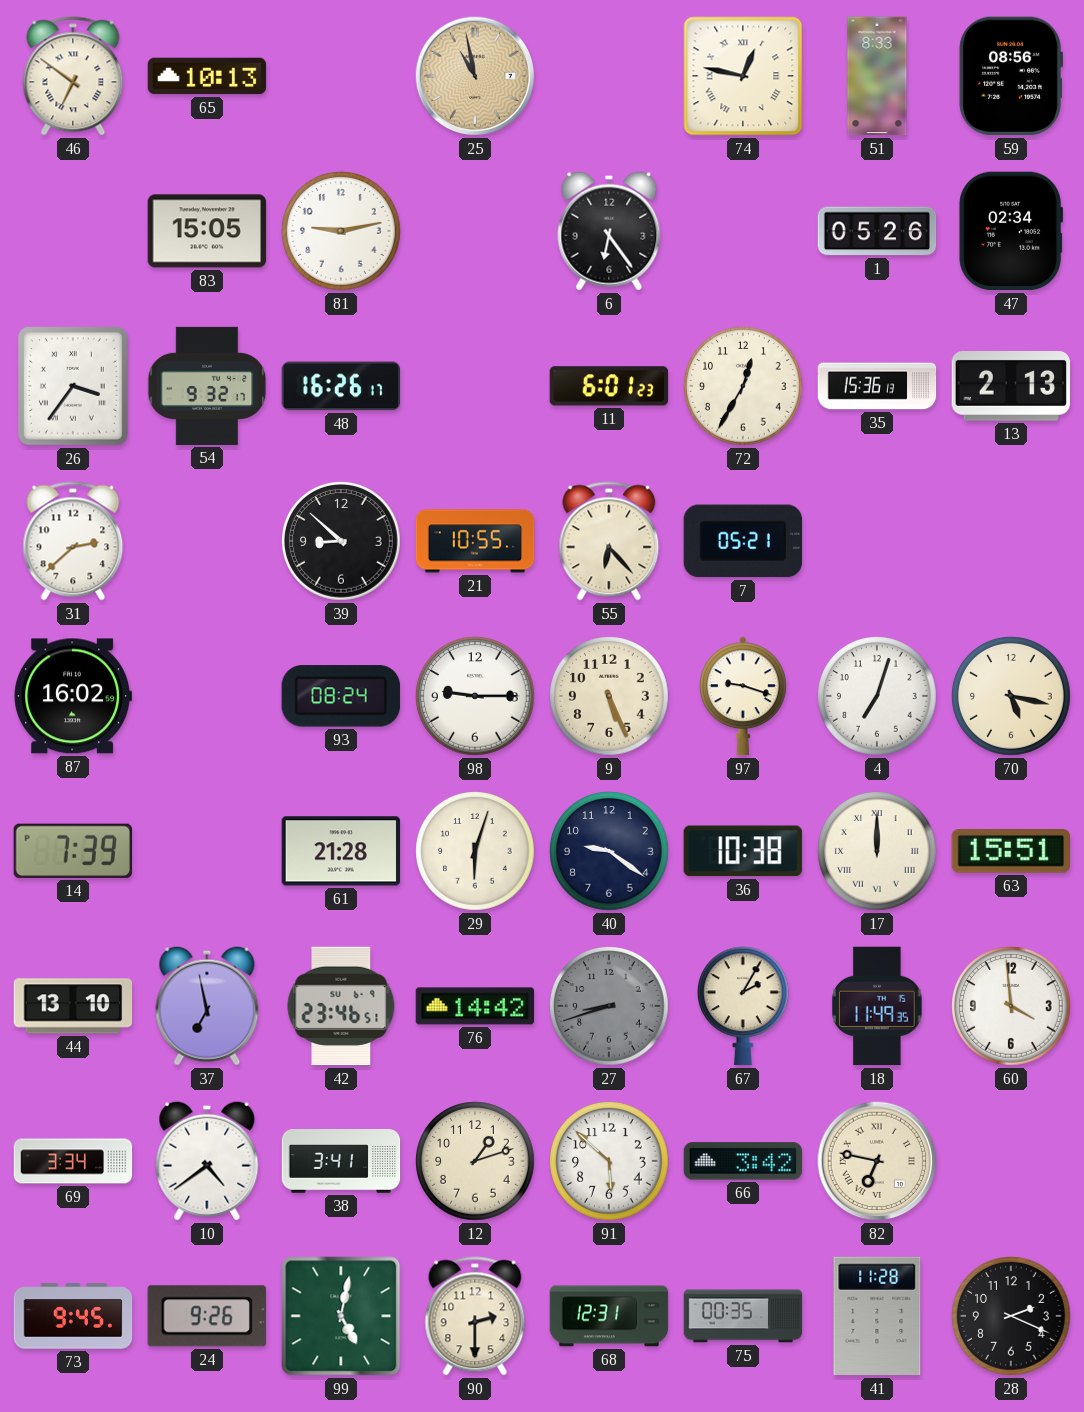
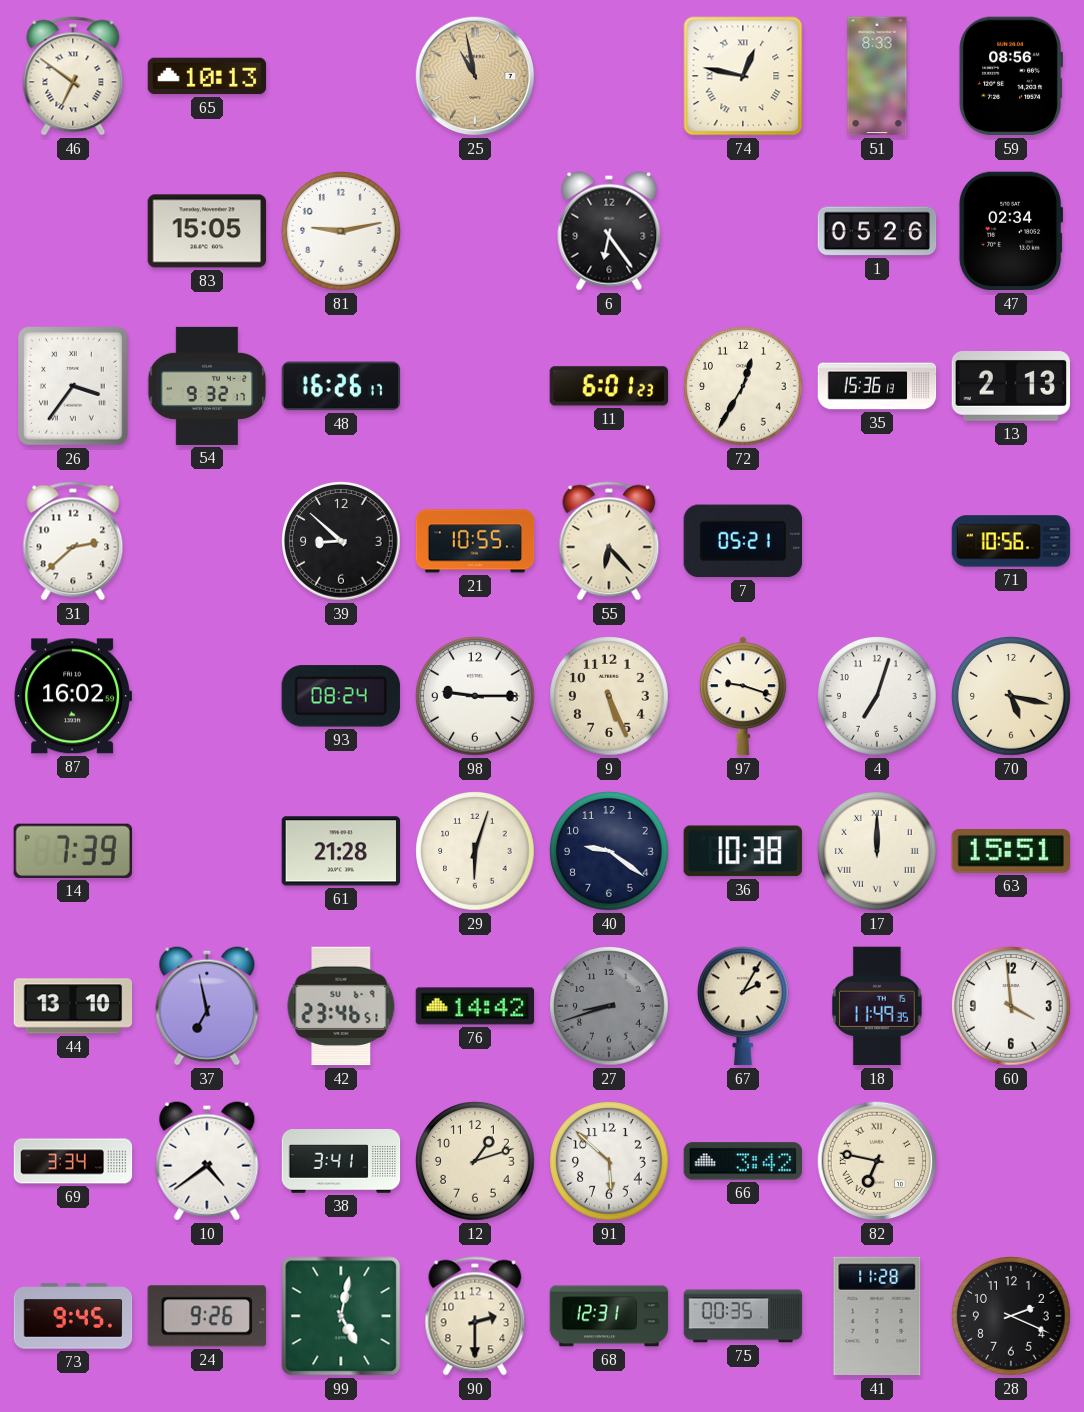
71: none -> 10:56 (1011, 541)
